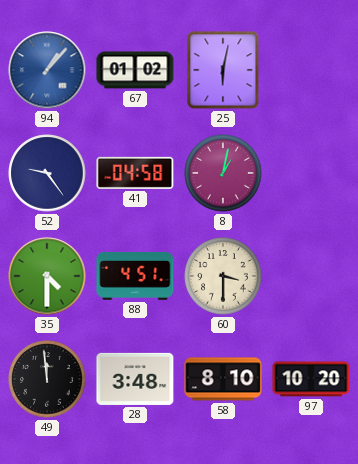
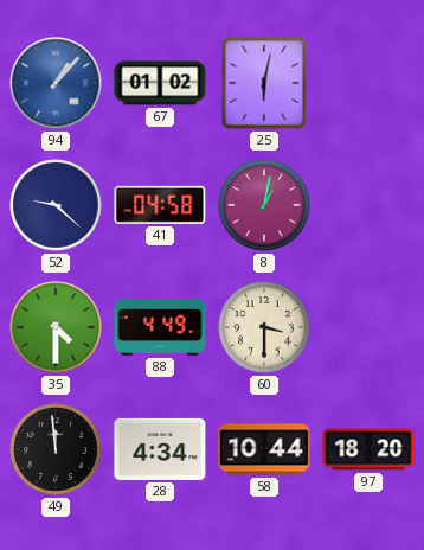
52: 9:24 -> 9:22 (56, 205)
88: 4:51 -> 4:49 (160, 327)
28: 3:48 -> 4:34 (160, 449)
58: 8:10 -> 10:44 (264, 449)
97: 10:20 -> 18:20 (368, 449)
